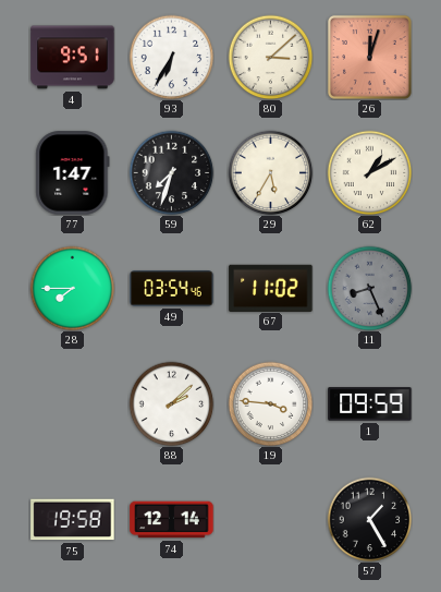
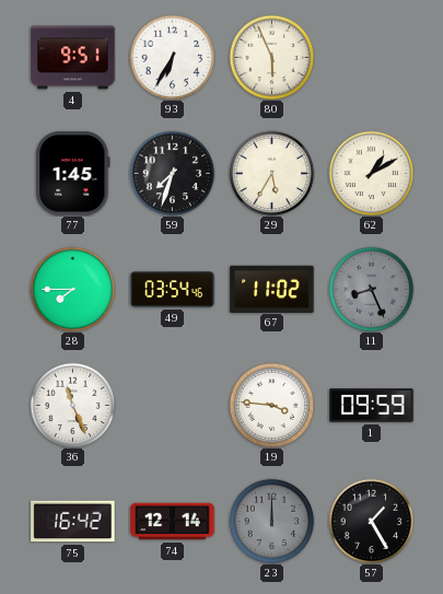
80: 3:08 -> 5:56 (271, 57)
26: 12:03 -> none (369, 57)
77: 1:47 -> 1:45 (73, 174)
36: none -> 11:26 (72, 405)
88: 2:08 -> none (171, 403)
75: 19:58 -> 16:42 (73, 522)
23: none -> 12:00 (271, 521)
